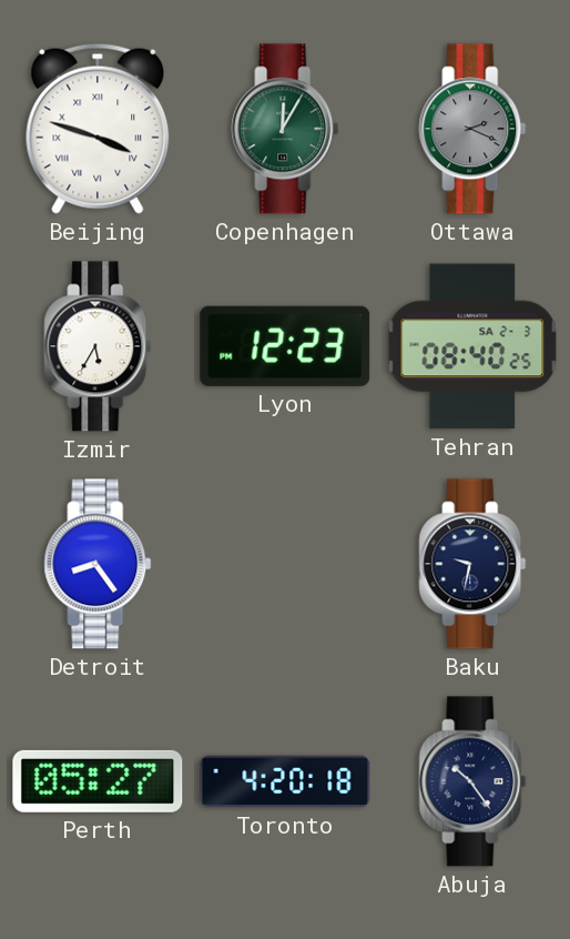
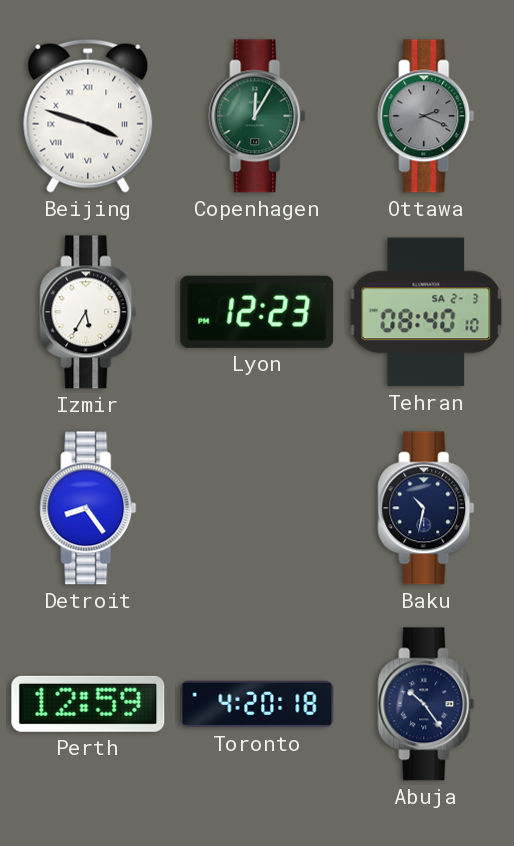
Tehran: 08:40:25 -> 08:40:10 (426, 312)
Baku: 9:32 -> 10:32 (426, 508)
Perth: 05:27 -> 12:59 (88, 704)
